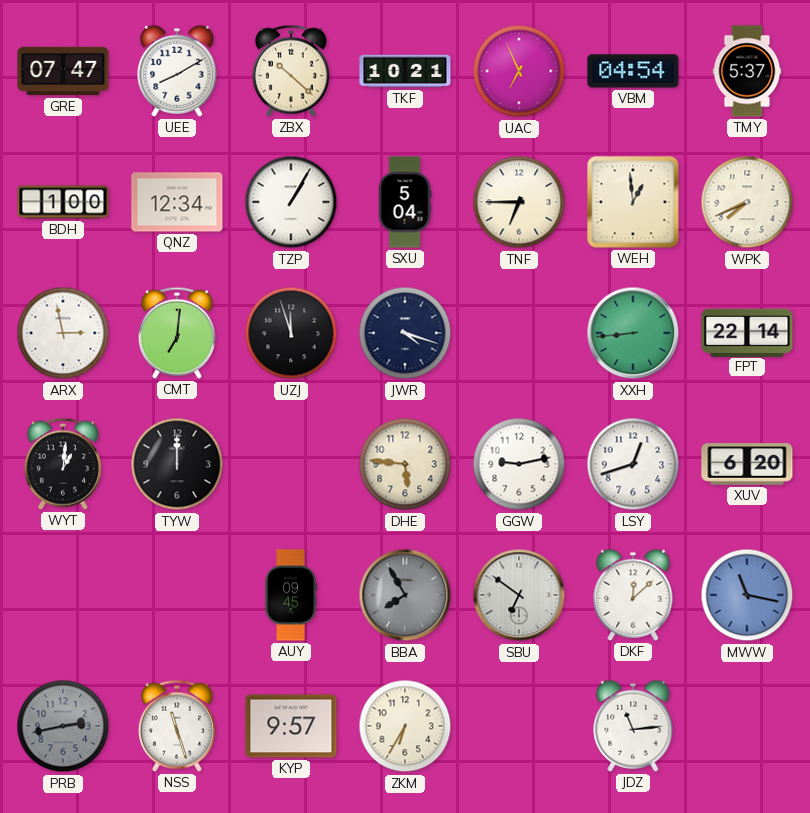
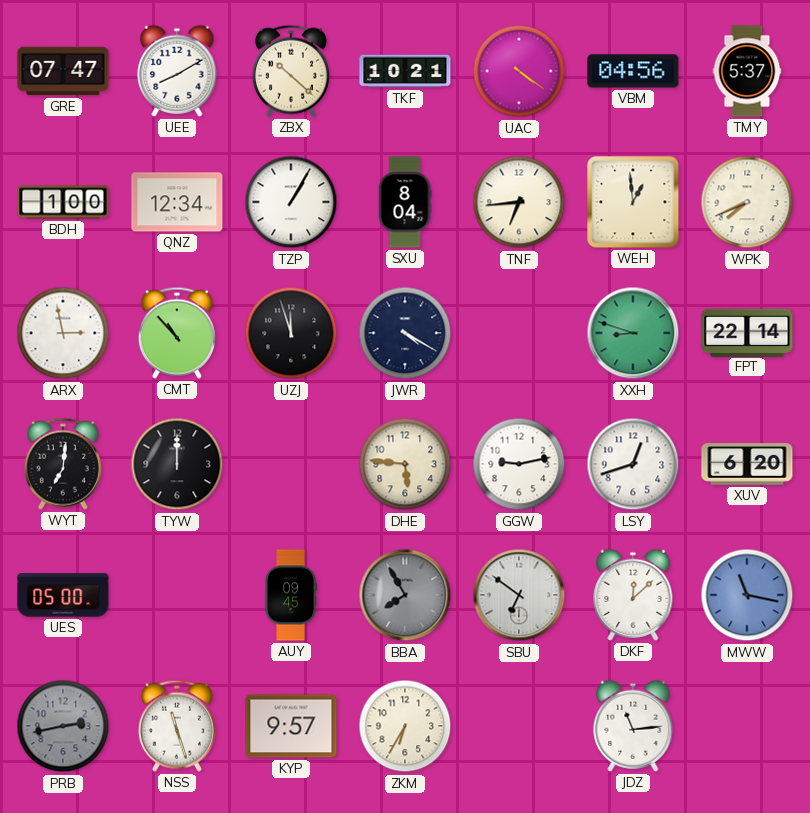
UAC: 6:56 -> 4:21 (519, 71)
VBM: 04:54 -> 04:56 (633, 71)
SXU: 5:04 -> 8:04 (405, 202)
TNF: 6:45 -> 6:44 (519, 202)
CMT: 7:01 -> 10:53 (177, 333)
JWR: 4:18 -> 4:20 (405, 333)
XXH: 8:44 -> 8:48 (633, 333)
WYT: 1:01 -> 7:01 (63, 464)
UES: none -> 05:00 (63, 595)
